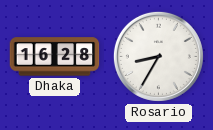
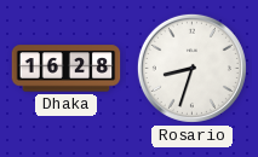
Rosario: 8:35 -> 8:33 (191, 68)
